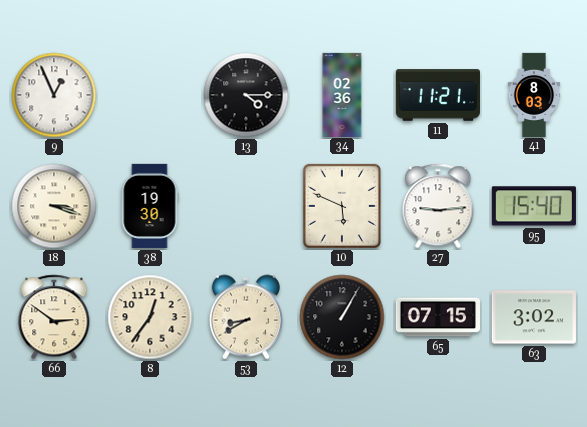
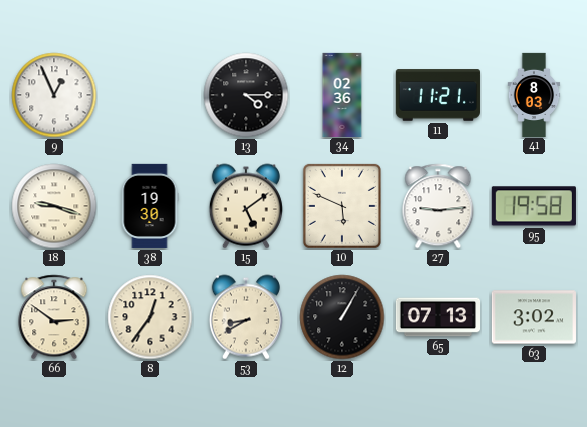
18: 3:18 -> 9:18 (54, 206)
15: none -> 5:09 (246, 206)
95: 15:40 -> 19:58 (534, 206)
65: 07:15 -> 07:13 (437, 317)
